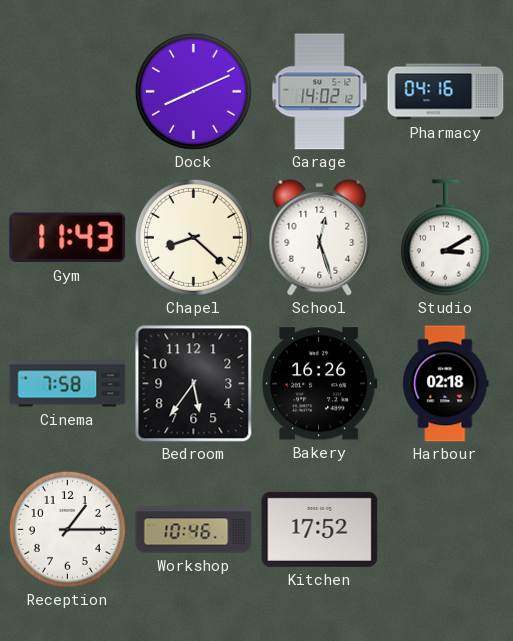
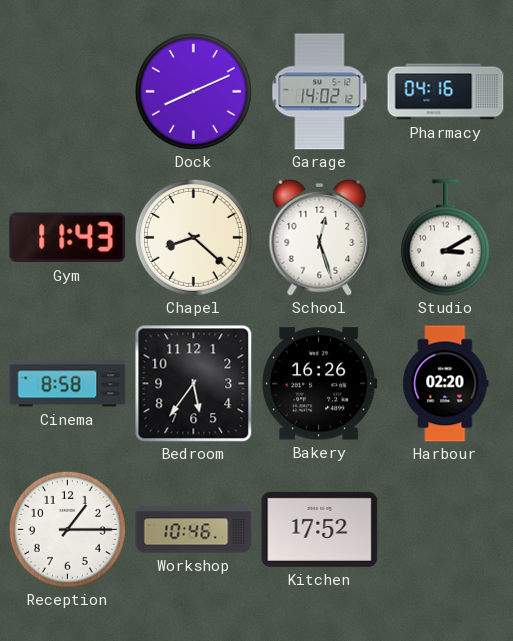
Cinema: 7:58 -> 8:58 (68, 384)
Harbour: 02:18 -> 02:20 (446, 384)
